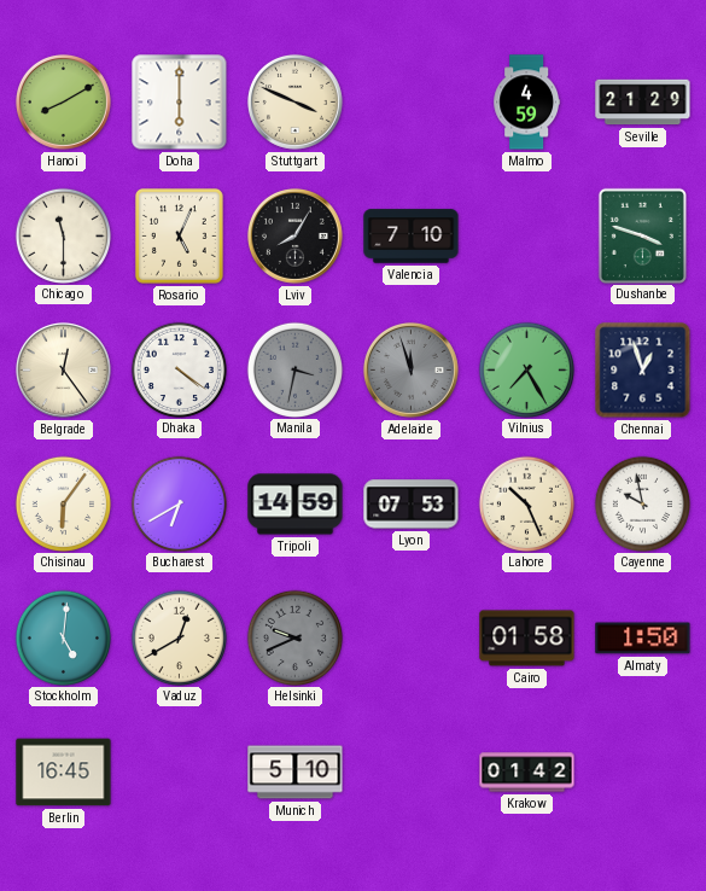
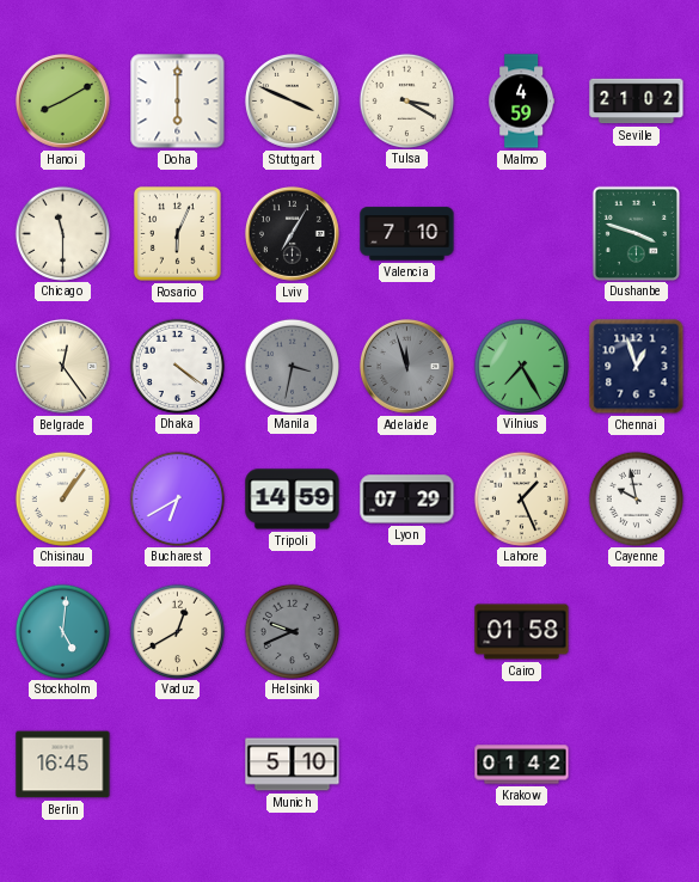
Tulsa: none -> 3:20 (406, 100)
Seville: 21:29 -> 21:02 (637, 102)
Rosario: 5:04 -> 6:04 (177, 234)
Lviv: 8:05 -> 7:05 (292, 233)
Chisinau: 6:06 -> 1:06 (62, 498)
Lyon: 07:53 -> 07:29 (407, 500)
Lahore: 10:26 -> 1:26 (521, 498)
Almaty: 1:50 -> none (643, 639)
